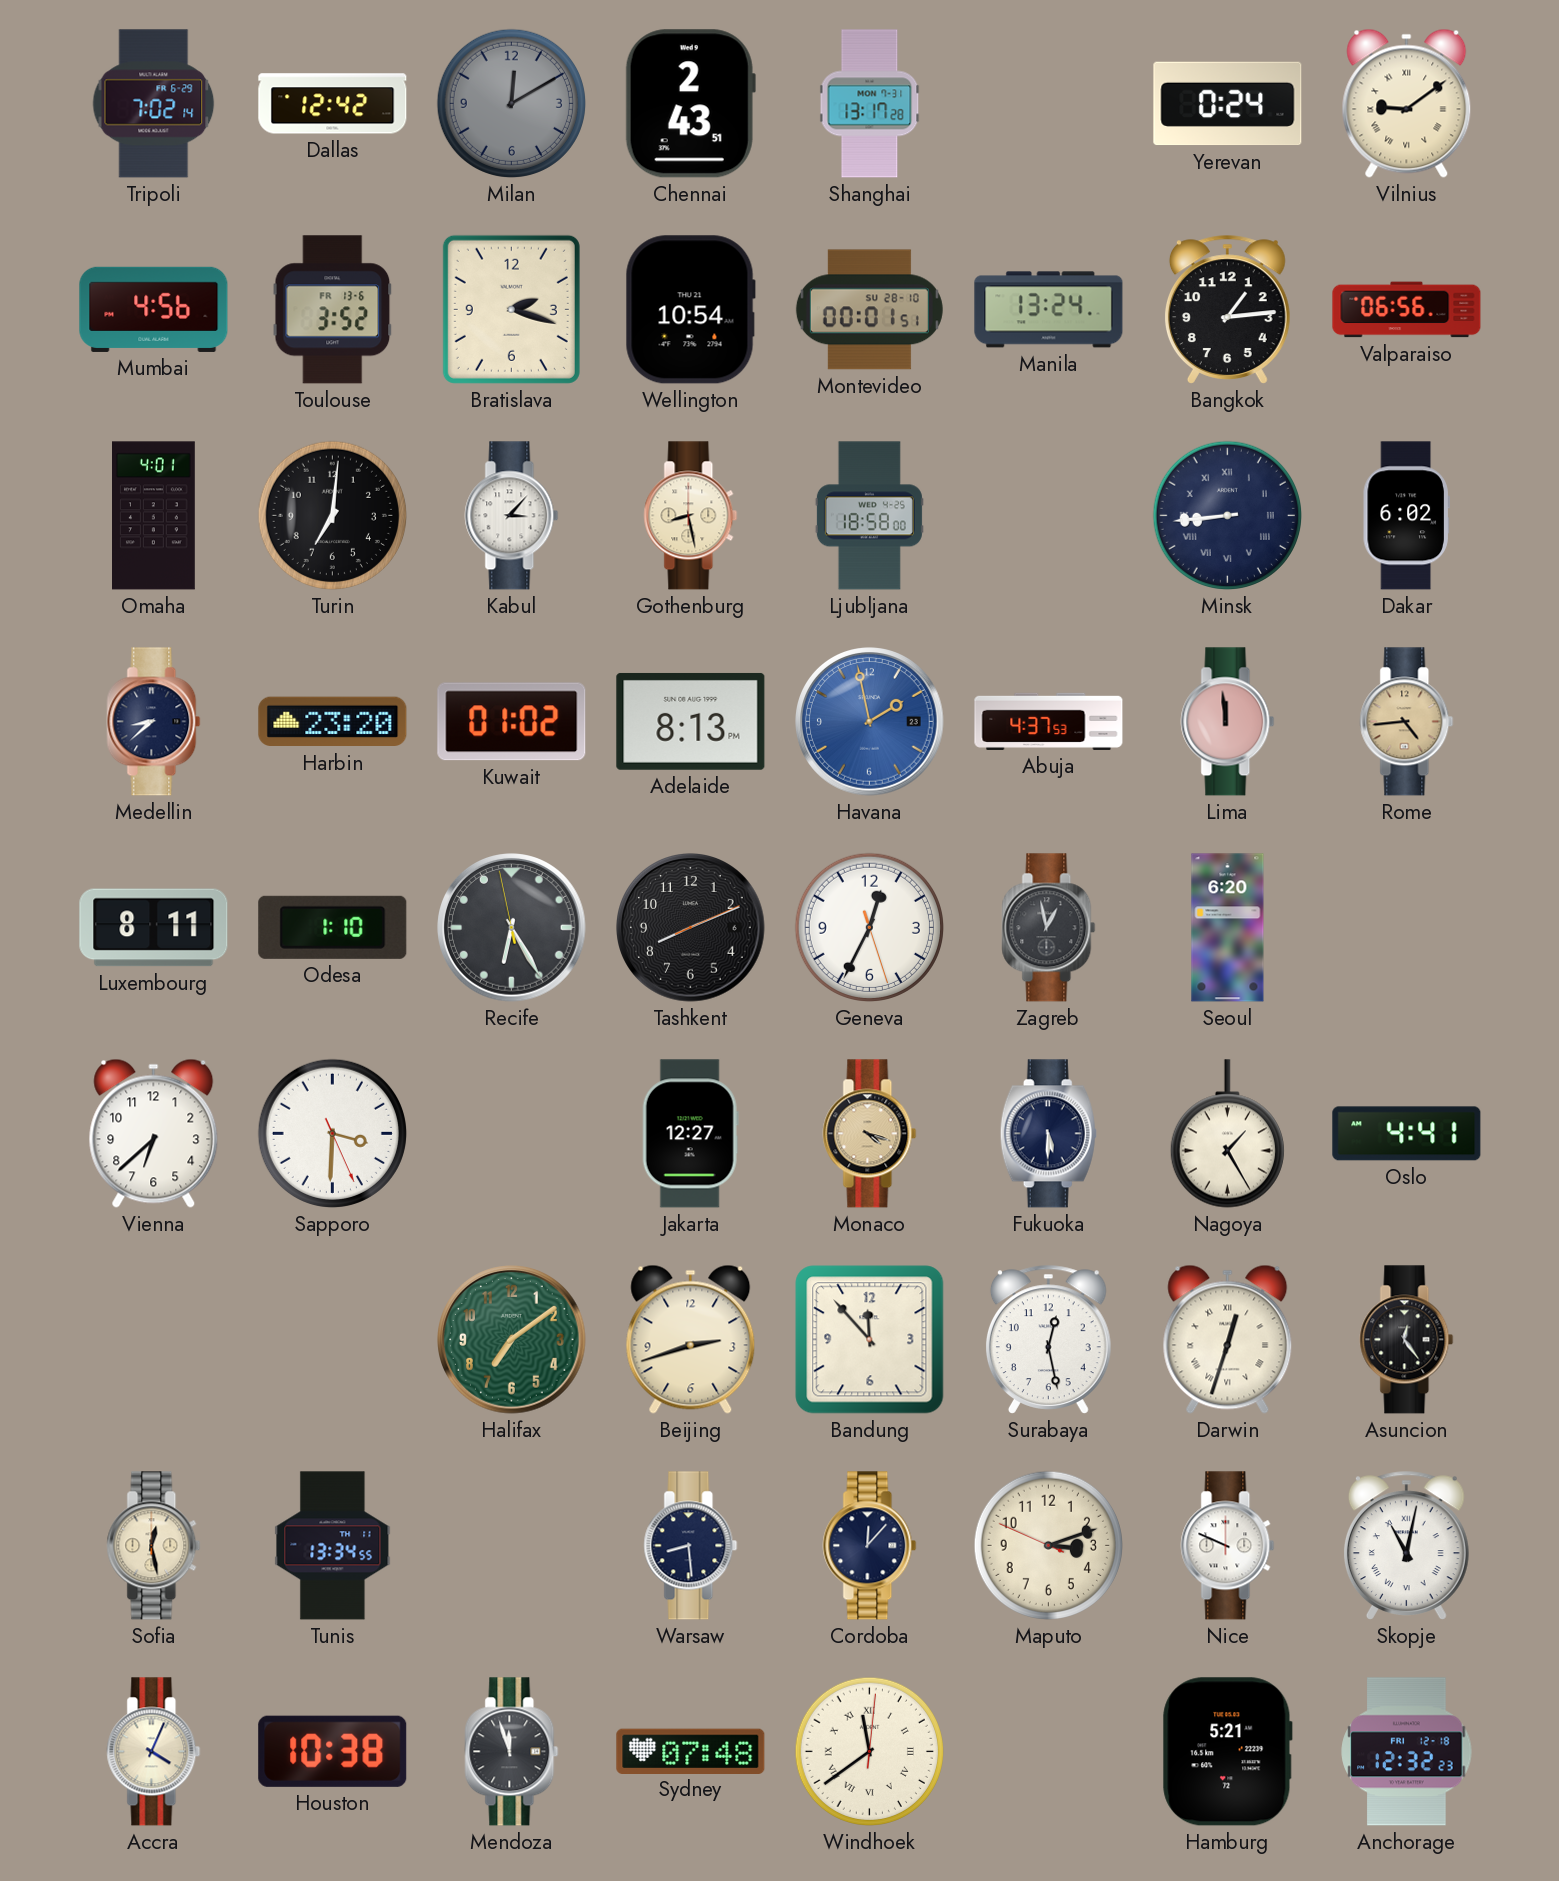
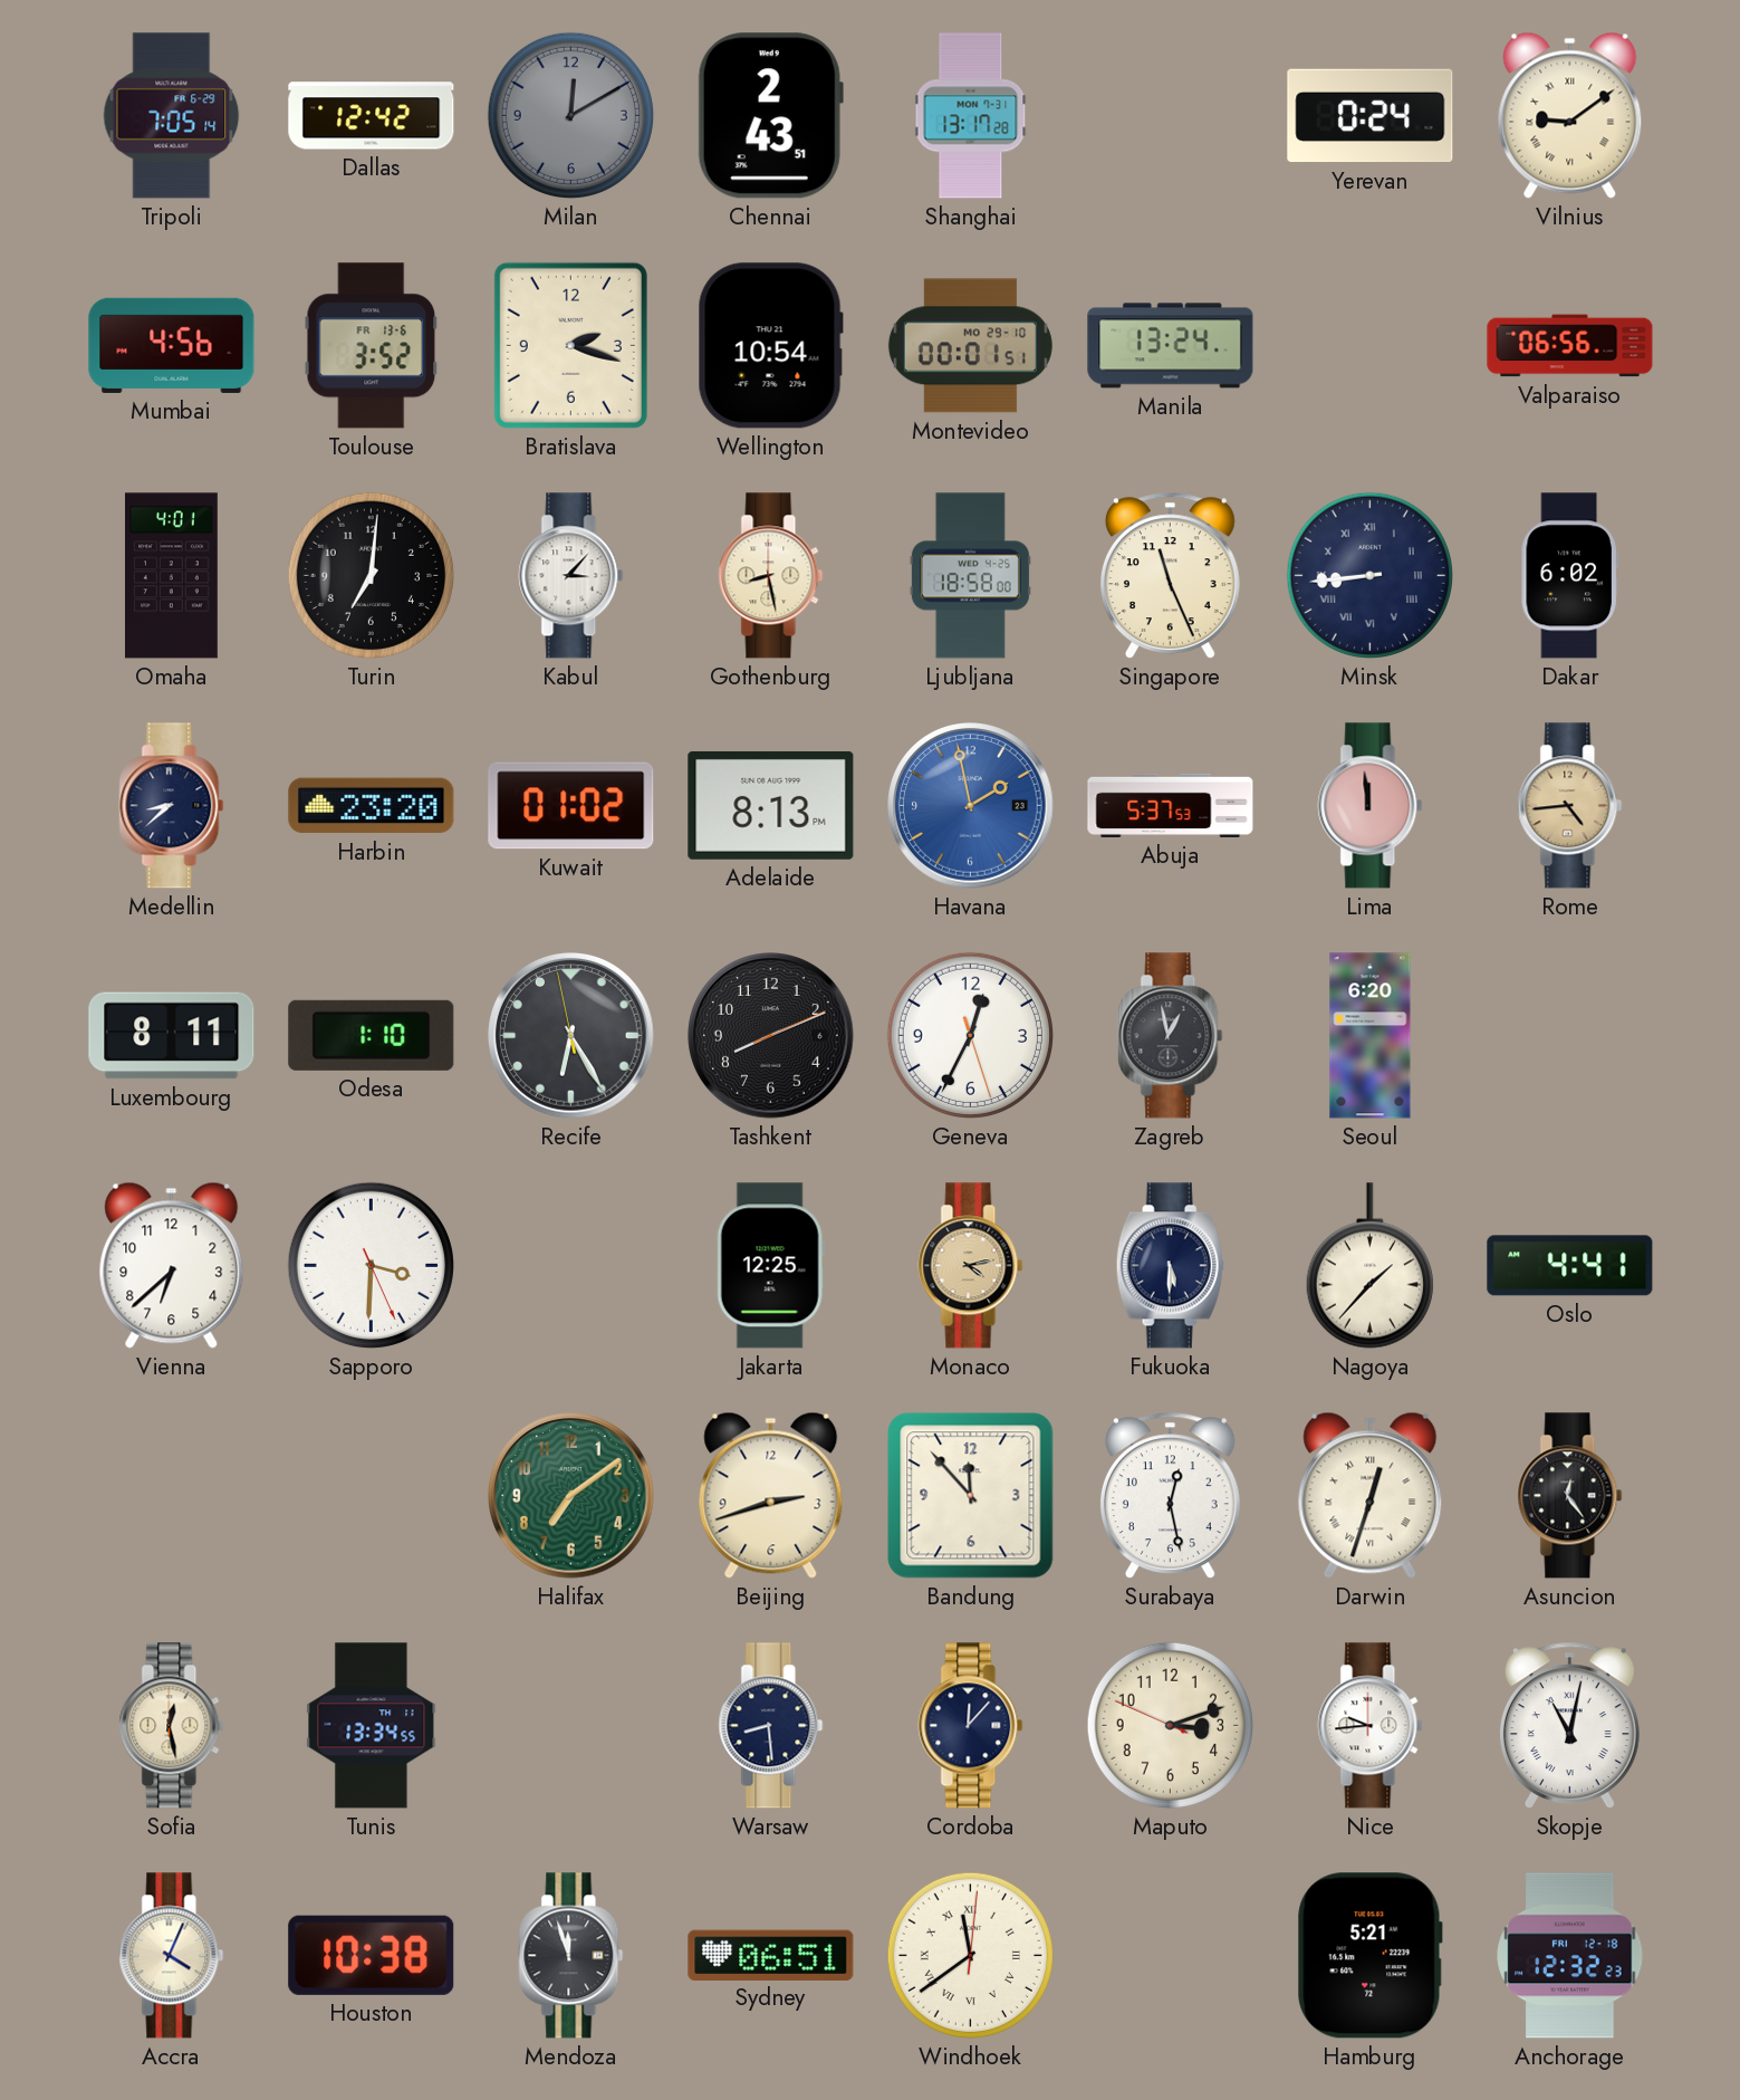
Tripoli: 7:02 -> 7:05 (172, 116)
Montevideo date: SU 28-10 -> MO 29-10 (970, 346)
Bangkok: 1:14 -> none (1227, 309)
Singapore: none -> 11:26 (1170, 575)
Abuja: 4:37 -> 5:37 (1171, 805)
Jakarta: 12:27 -> 12:25 (770, 1266)
Monaco: 4:18 -> 4:13 (971, 1266)
Nagoya: 1:25 -> 1:37 (1369, 1266)
Nice: 9:49 -> 9:44 (1371, 1726)
Sydney: 07:48 -> 06:51 (771, 1955)
